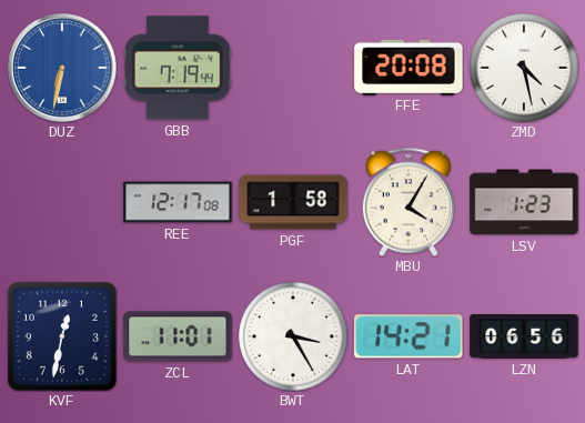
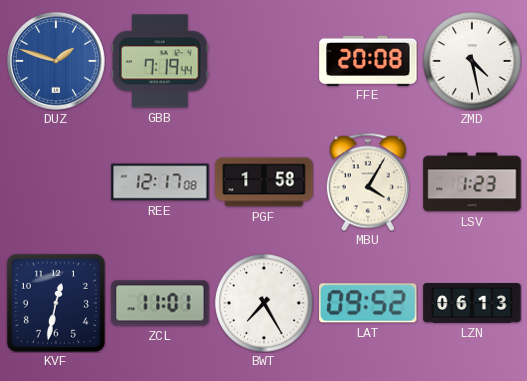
DUZ: 6:32 -> 1:48 (57, 62)
BWT: 3:25 -> 7:25 (264, 303)
LAT: 14:21 -> 09:52 (368, 303)
LZN: 06:56 -> 06:13 (472, 304)
